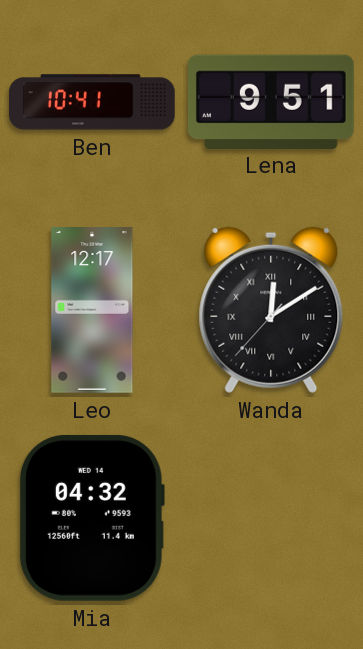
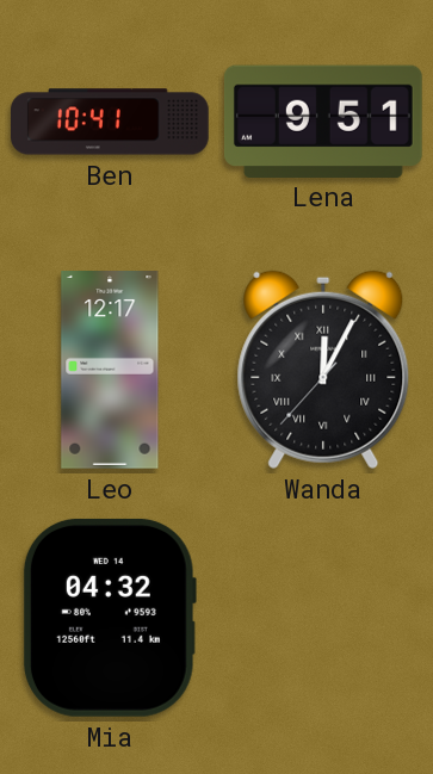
Wanda: 12:09 -> 12:04 (323, 370)
